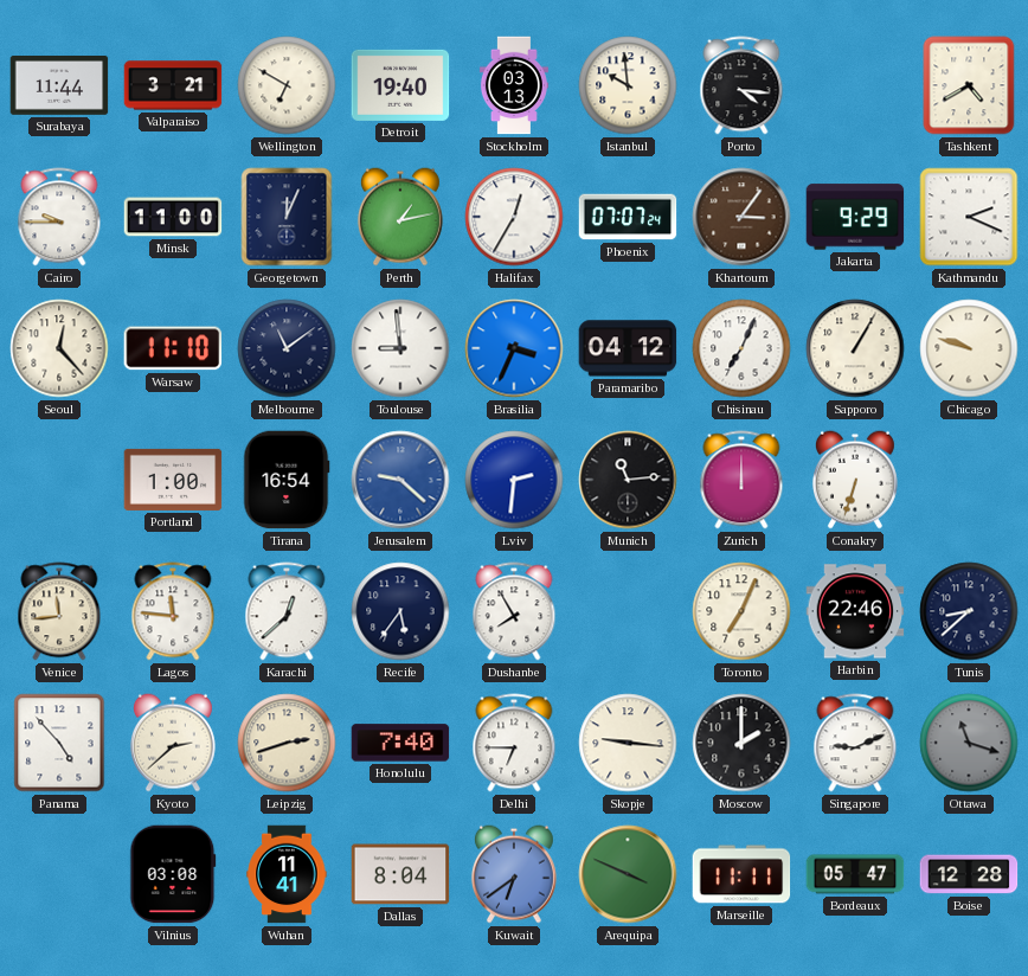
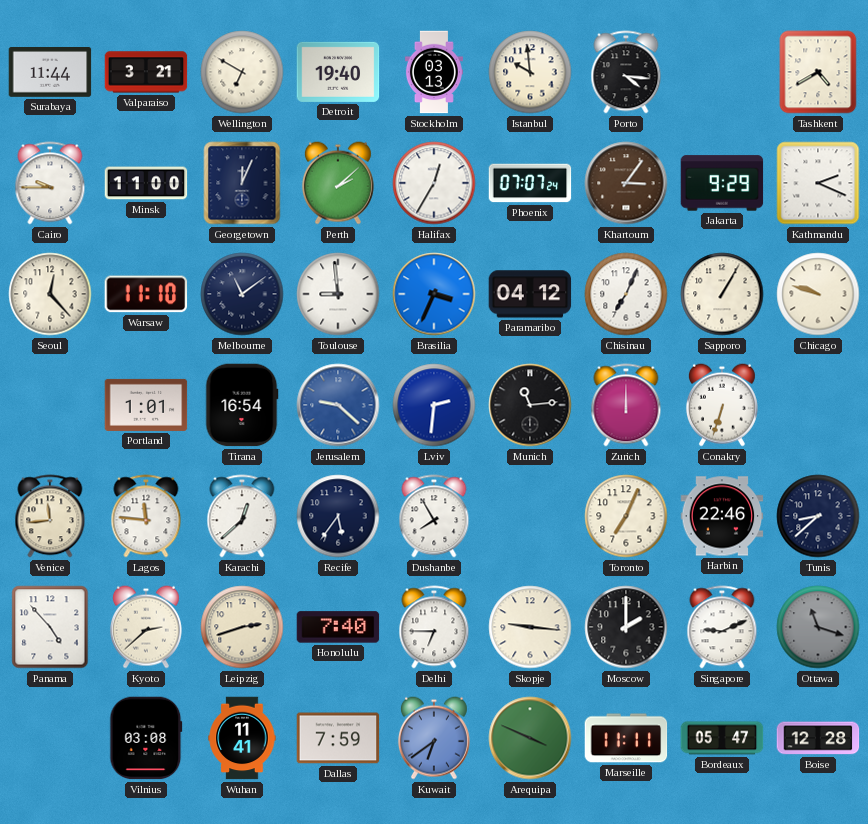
Perth: 1:13 -> 2:08 (338, 183)
Portland: 1:00 -> 1:01 (146, 405)
Dallas: 8:04 -> 7:59 (338, 738)
